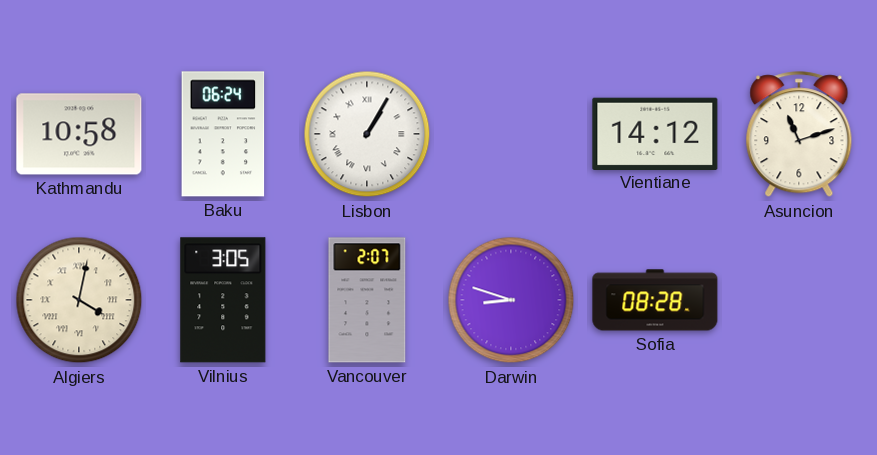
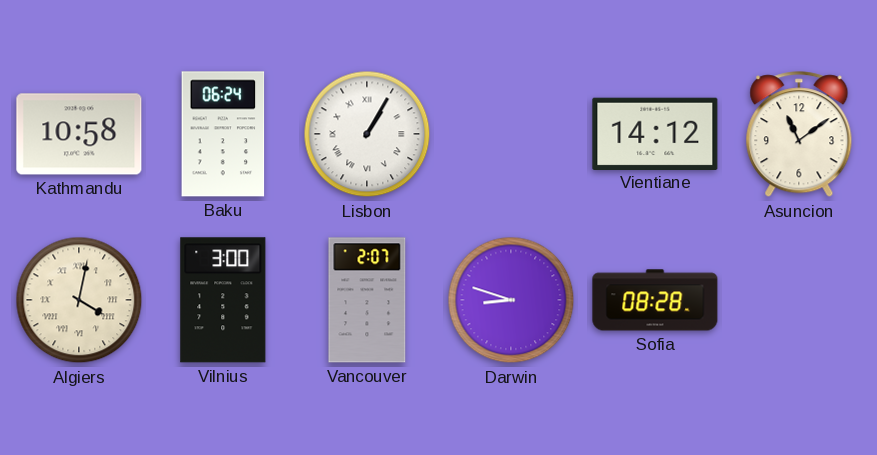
Asuncion: 11:12 -> 11:09 (799, 135)
Vilnius: 3:05 -> 3:00 (223, 300)
